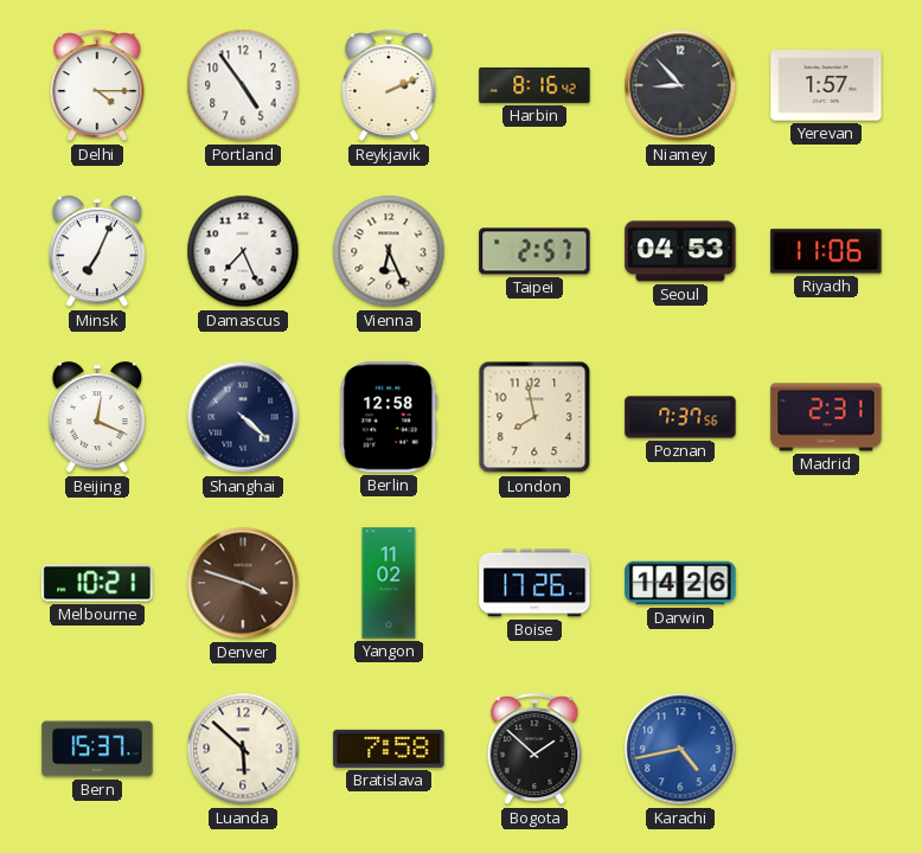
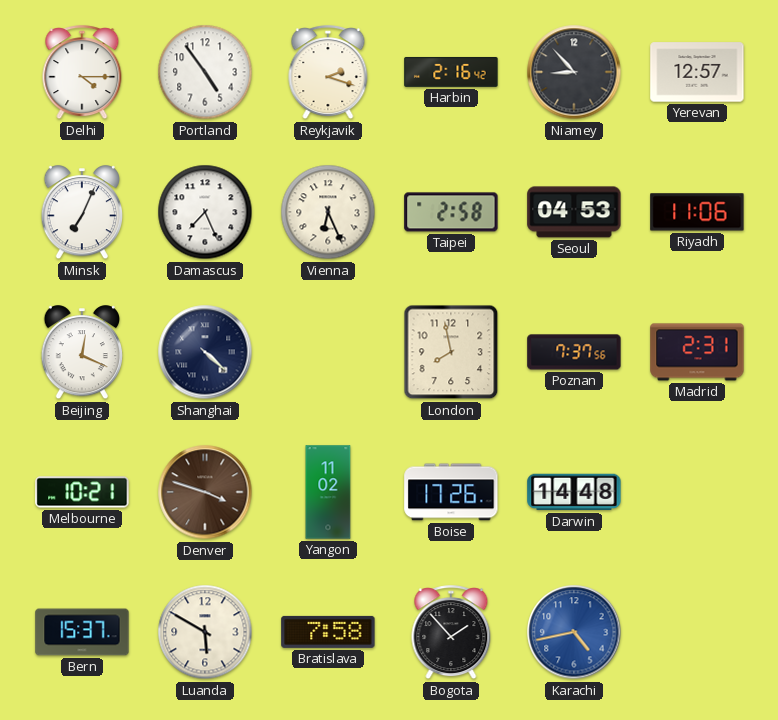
Reykjavik: 2:11 -> 2:18 (328, 73)
Harbin: 8:16 -> 2:16 (451, 72)
Yerevan: 1:57 -> 12:57 (697, 72)
Taipei: 2:57 -> 2:58 (451, 212)
Berlin: 12:58 -> none (389, 417)
Darwin: 14:26 -> 14:48 (574, 492)
Luanda: 5:52 -> 5:50 (205, 632)
Bogota: 1:52 -> 1:53 (451, 633)
